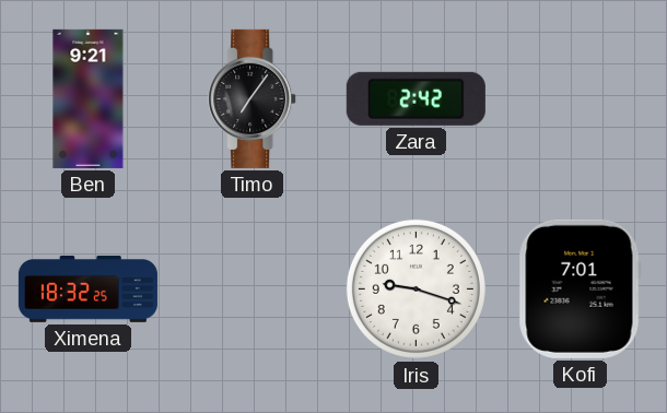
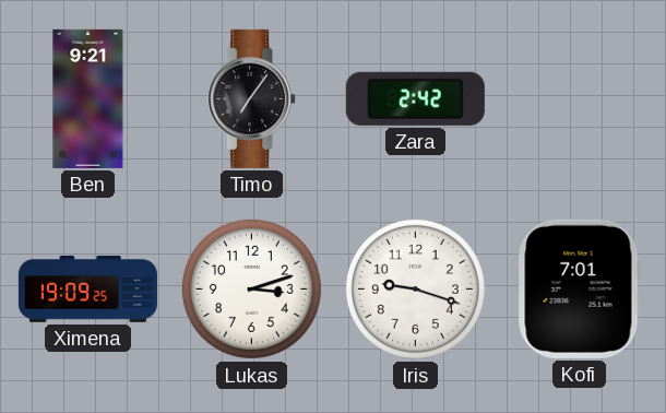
Ximena: 18:32 -> 19:09 (87, 290)
Lukas: none -> 3:12 (251, 288)
